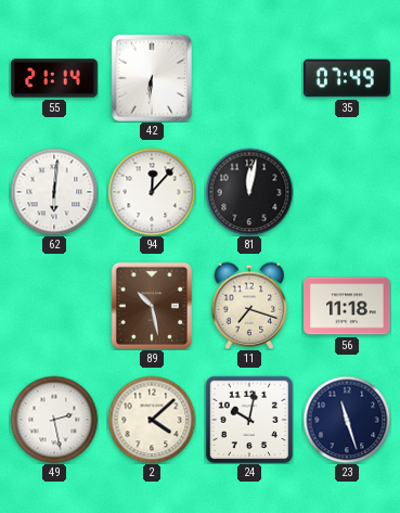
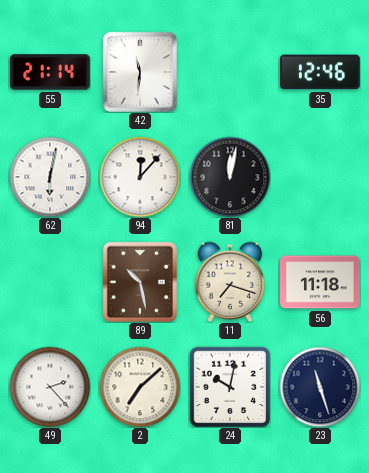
42: 6:31 -> 11:31 (140, 72)
35: 07:49 -> 12:46 (321, 72)
62: 6:01 -> 6:02 (50, 177)
49: 2:28 -> 2:23 (50, 387)
2: 4:08 -> 7:08 (140, 387)
